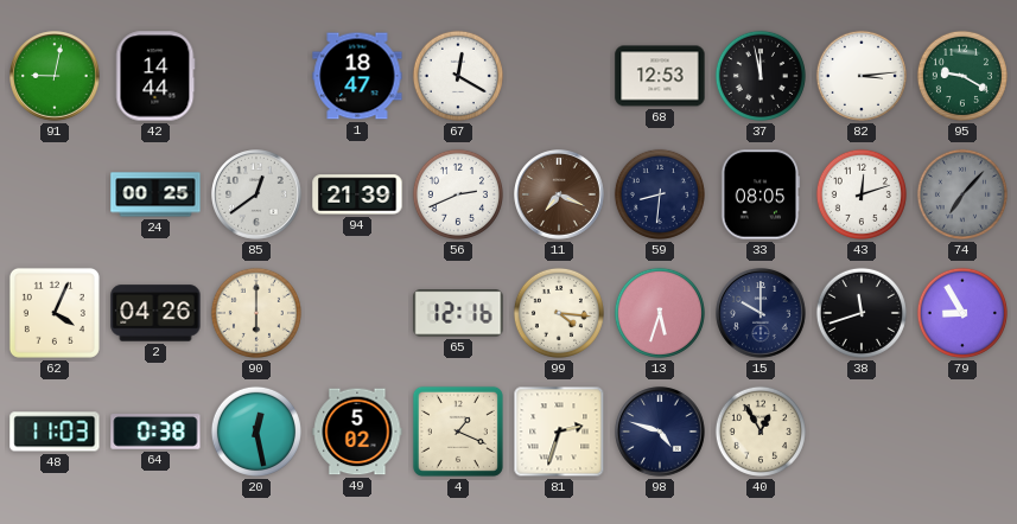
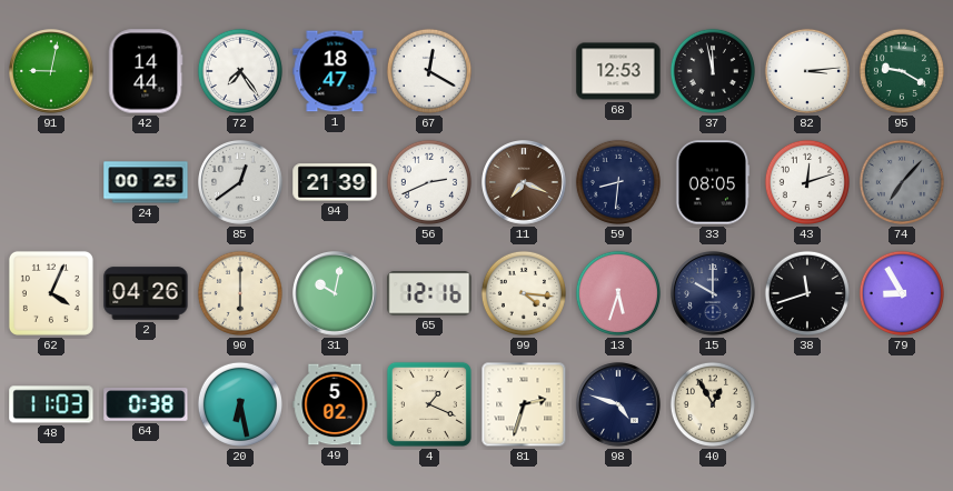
72: none -> 7:24 (240, 71)
31: none -> 10:02 (336, 294)
20: 12:28 -> 6:28 (240, 404)
